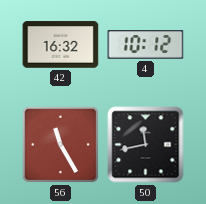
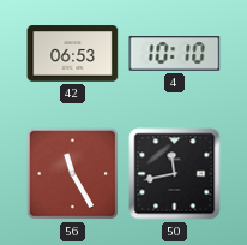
42: 16:32 -> 06:53 (73, 54)
4: 10:12 -> 10:10 (175, 54)
